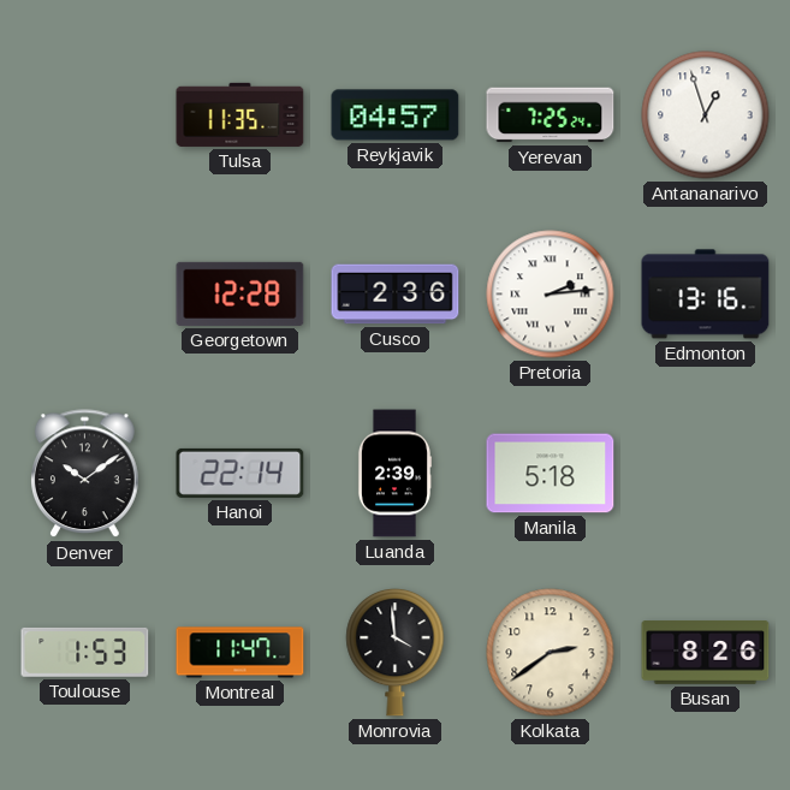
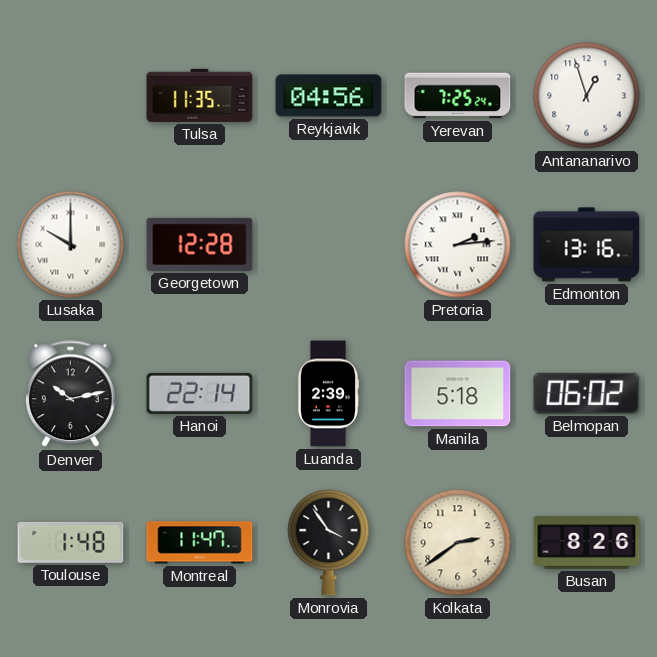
Reykjavik: 04:57 -> 04:56 (329, 96)
Lusaka: none -> 10:00 (71, 245)
Cusco: 2:36 -> none (396, 295)
Denver: 10:09 -> 10:13 (71, 394)
Belmopan: none -> 06:02 (587, 393)
Toulouse: 1:53 -> 1:48 (71, 542)
Monrovia: 3:59 -> 3:54 (329, 542)
